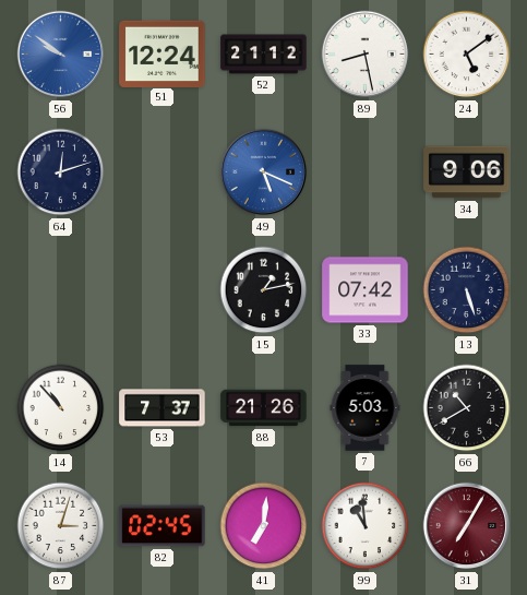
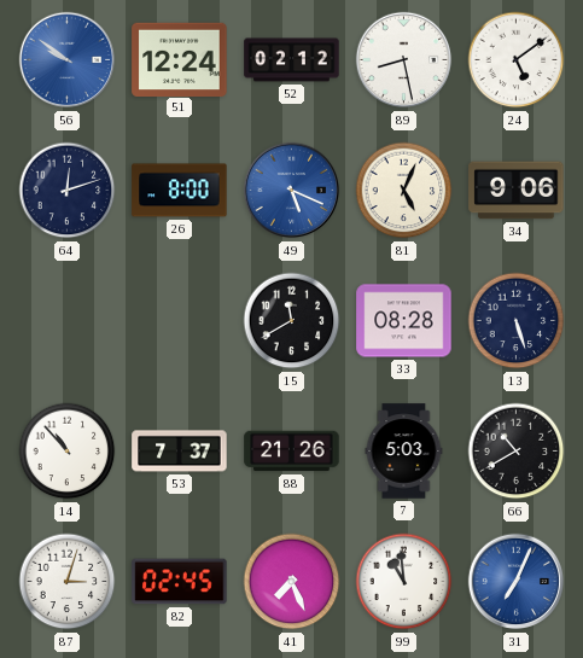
52: 21:12 -> 02:12 (292, 60)
26: none -> 8:00 (180, 191)
81: none -> 5:04 (404, 191)
15: 1:13 -> 11:40 (292, 321)
33: 07:42 -> 08:28 (404, 321)
41: 7:01 -> 7:26 (292, 582)
31: 7:05 -> 7:04 (517, 582)
31 dial: burgundy -> blue (517, 582)
